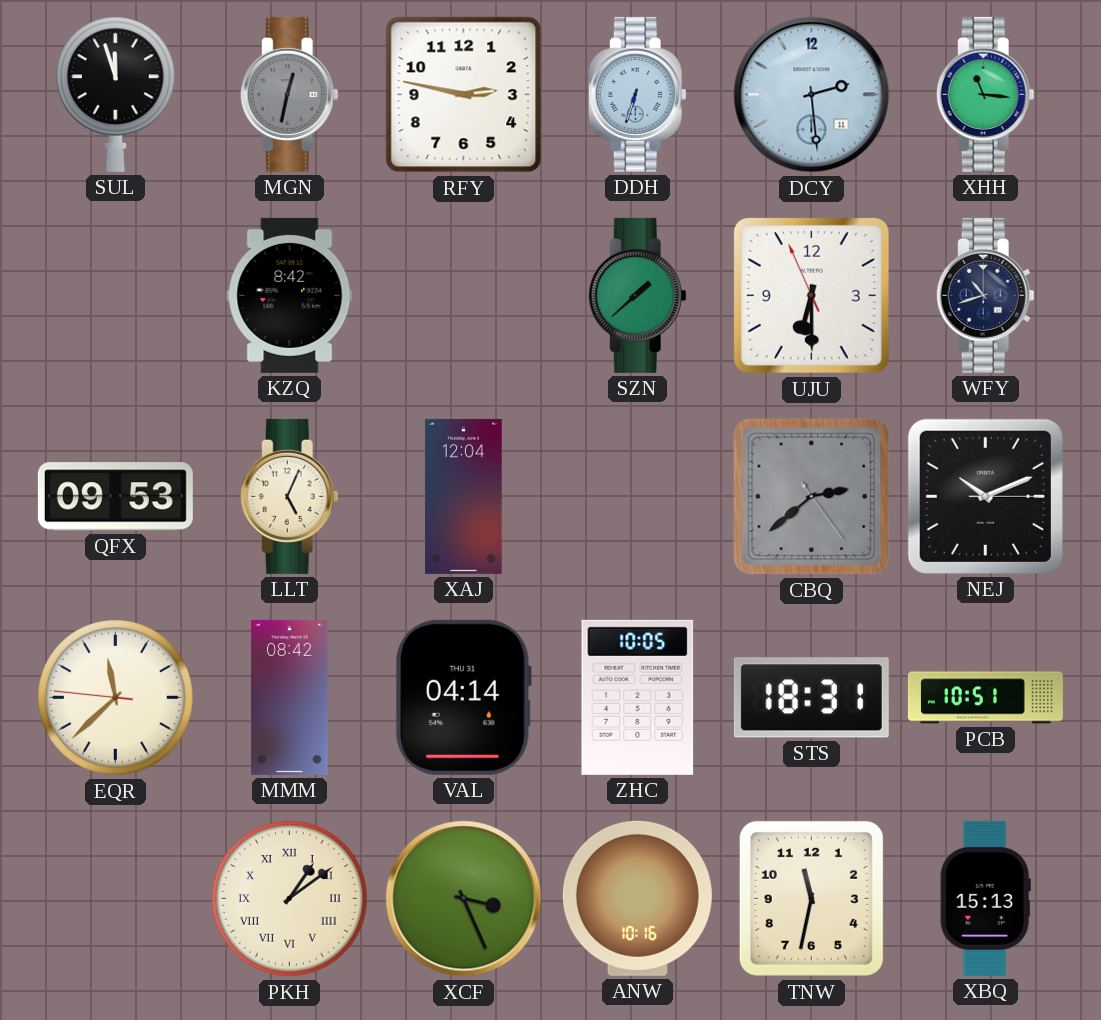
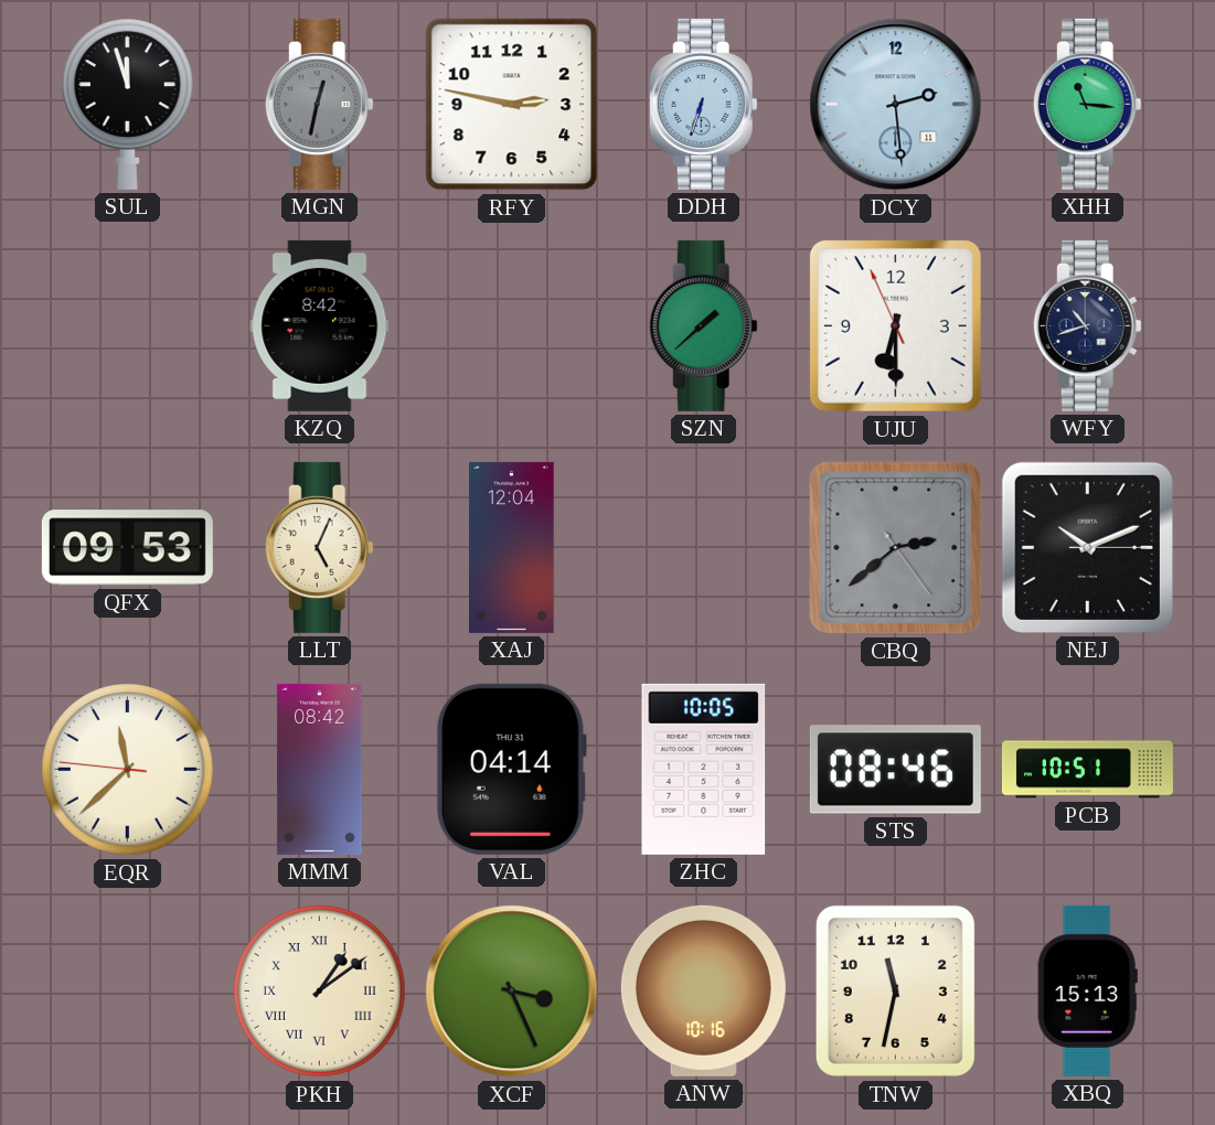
STS: 18:31 -> 08:46 (895, 770)
